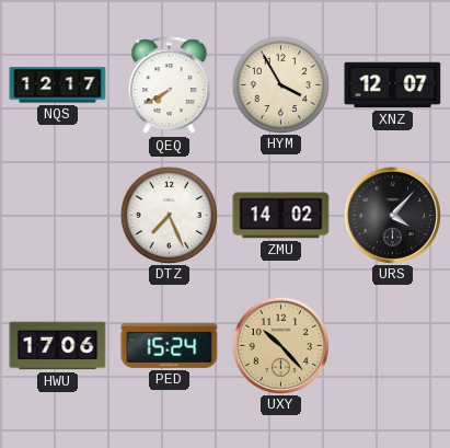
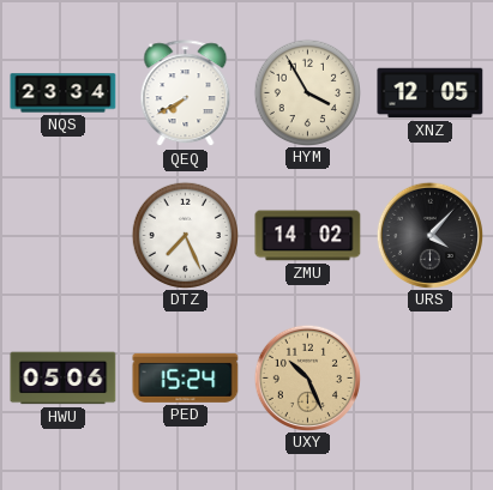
NQS: 12:17 -> 23:34 (64, 93)
XNZ: 12:07 -> 12:05 (431, 93)
HWU: 17:06 -> 05:06 (64, 379)
UXY: 10:23 -> 10:26 (307, 377)
